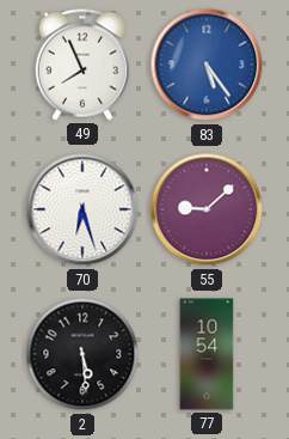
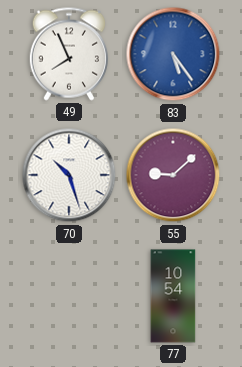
70: 6:27 -> 10:27 (69, 175)
2: 5:29 -> none (82, 354)
